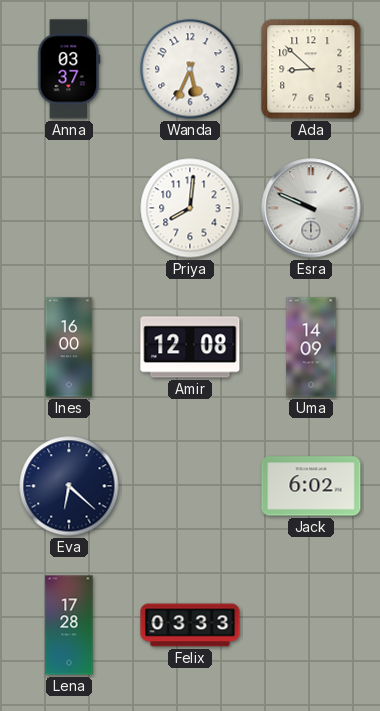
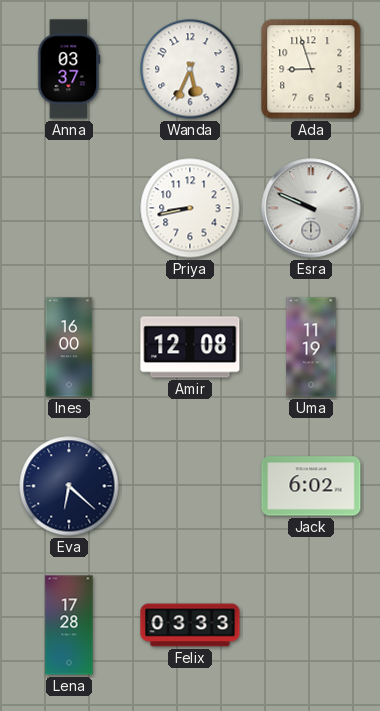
Ada: 8:52 -> 8:57 (311, 69)
Priya: 8:01 -> 8:43 (190, 208)
Uma: 14:09 -> 11:19 (311, 347)
